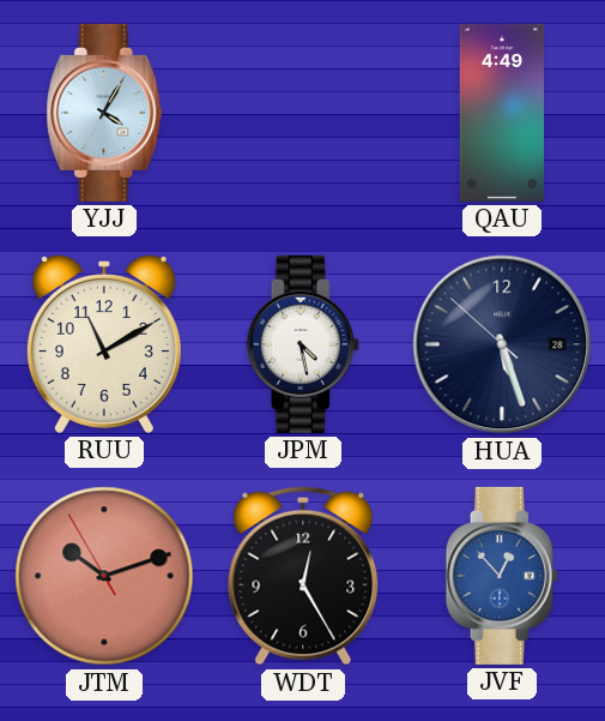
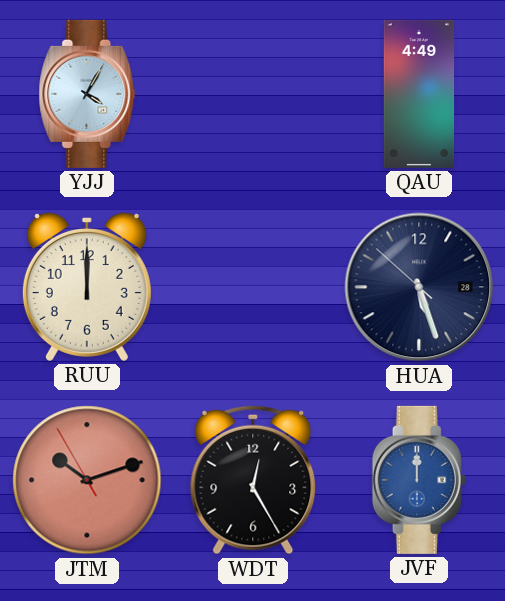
RUU: 11:10 -> 12:00 (87, 287)
JPM: 4:28 -> none (303, 344)
JVF: 12:53 -> 12:00 (419, 480)
